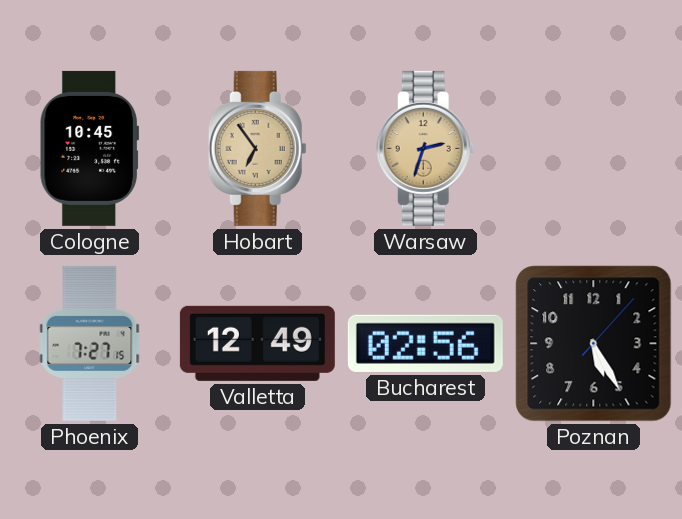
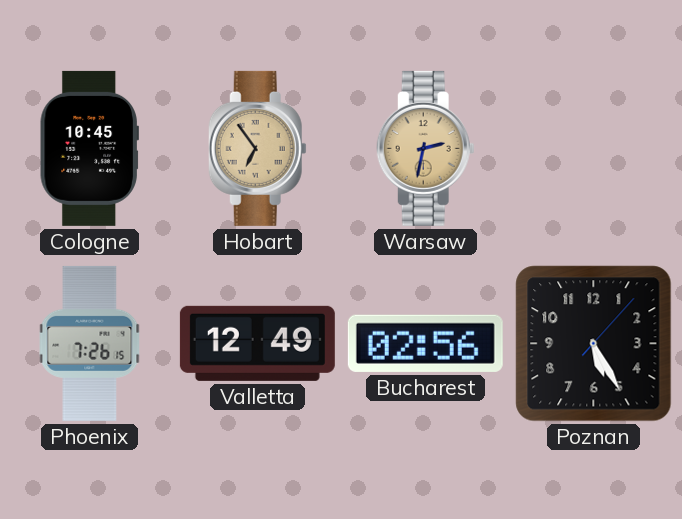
Warsaw: 2:33 -> 2:32 (425, 148)
Phoenix: 7:27 -> 7:26 (90, 343)
